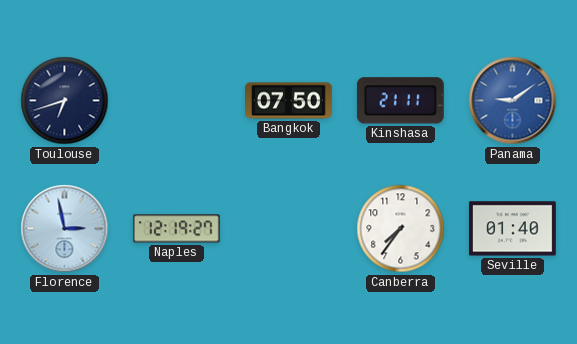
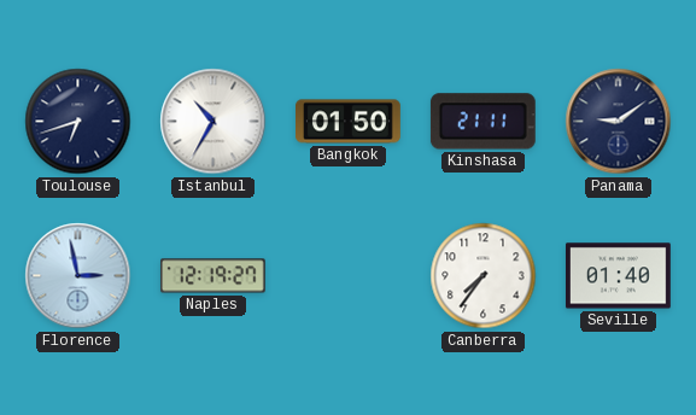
Istanbul: none -> 10:35 (214, 122)
Bangkok: 07:50 -> 01:50 (349, 122)
Panama dial: blue -> navy (619, 122)
